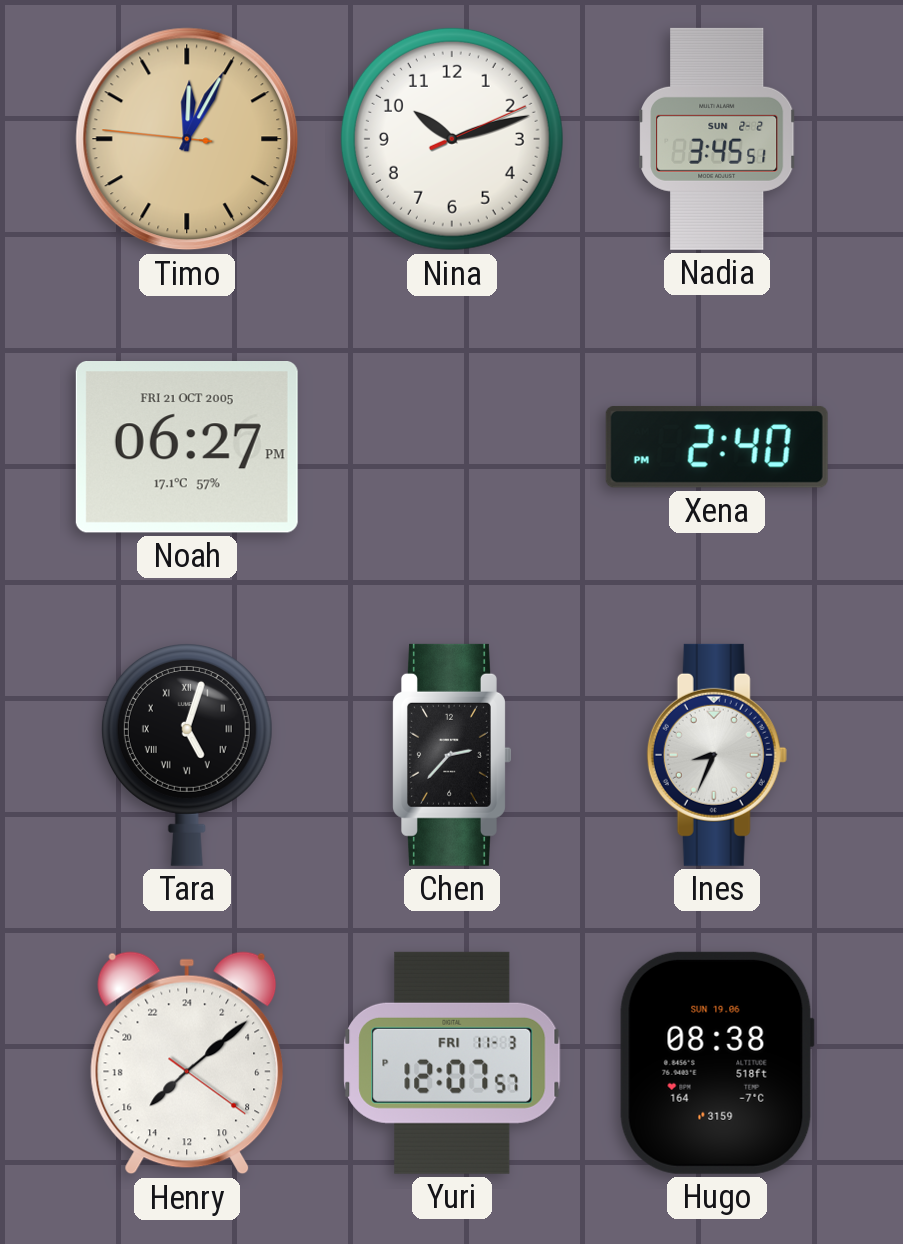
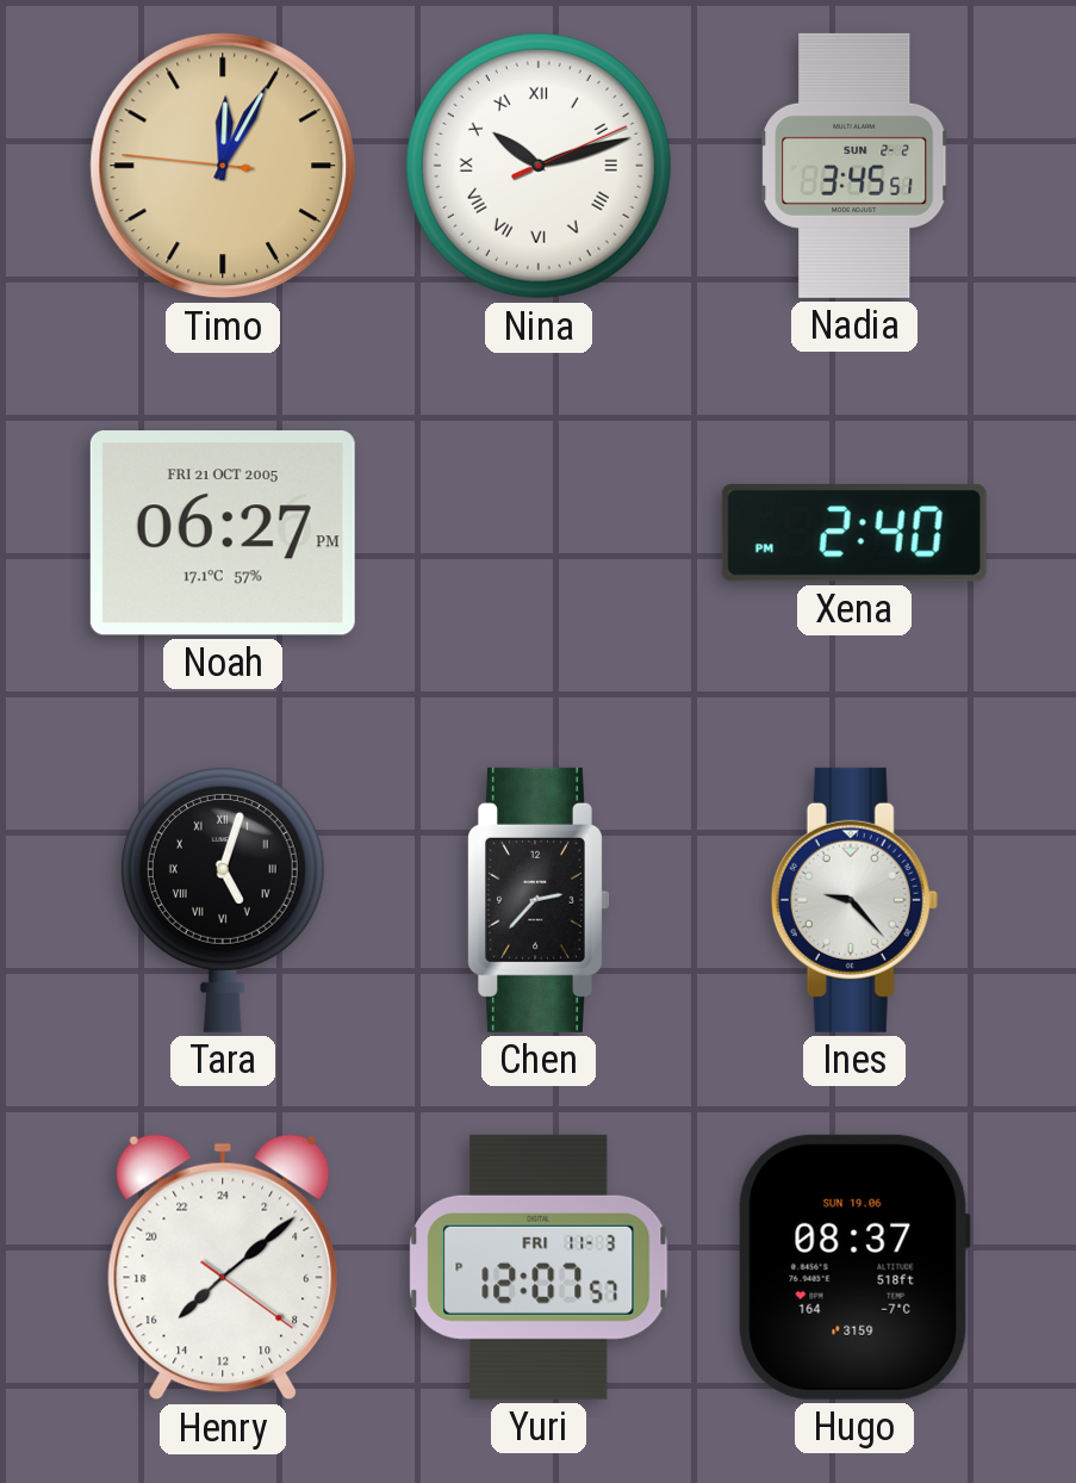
Nina numerals: Arabic -> Roman (539, 166)
Ines: 8:34 -> 9:23 (854, 900)
Hugo: 08:38 -> 08:37 (854, 1267)
